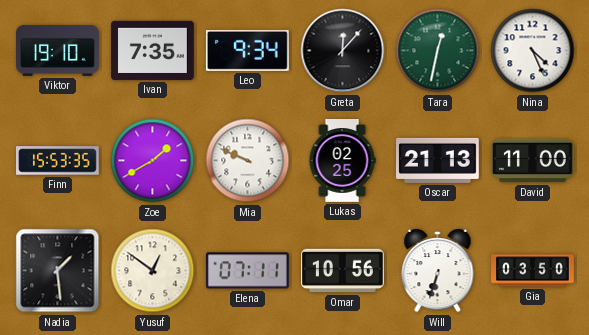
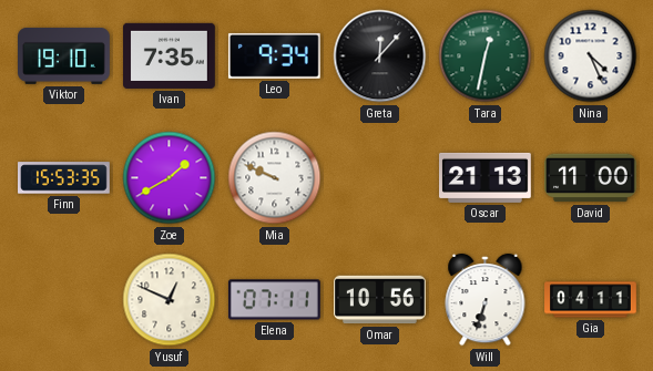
Lukas: 02:25 -> none (342, 161)
Nadia: 1:29 -> none (58, 271)
Yusuf: 12:51 -> 12:49 (170, 300)
Gia: 03:50 -> 04:11 (591, 300)
